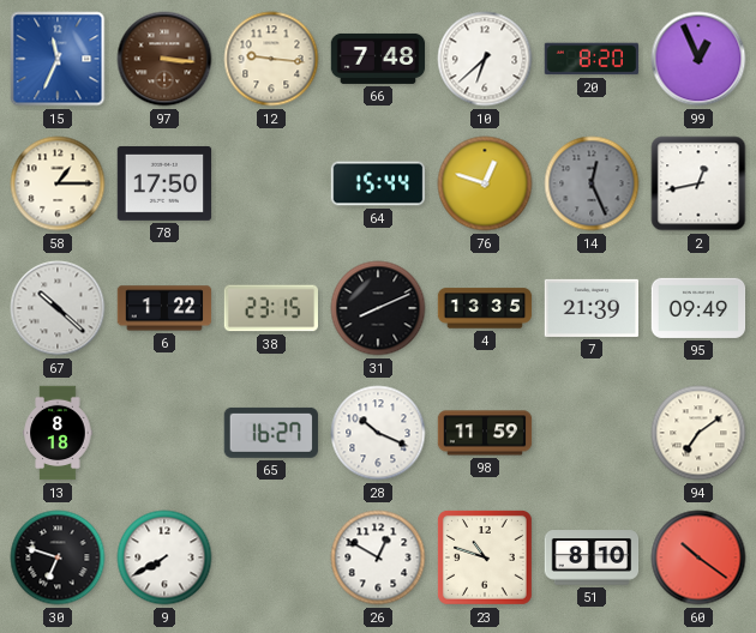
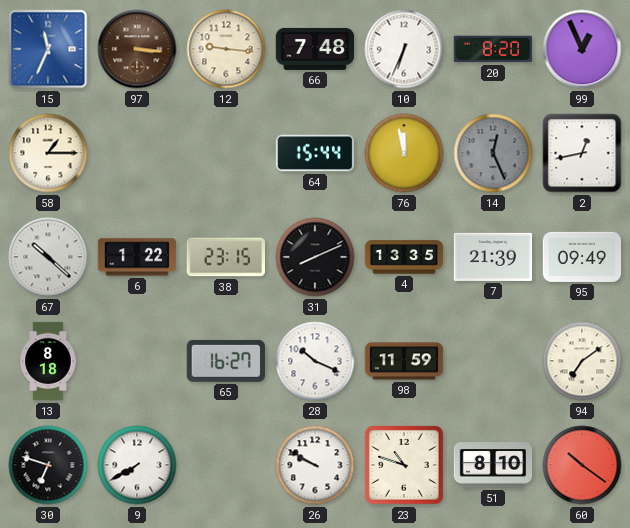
10: 6:38 -> 6:34 (404, 49)
78: 17:50 -> none (164, 183)
76: 12:48 -> 11:58 (404, 153)
26: 12:50 -> 9:50 (315, 465)
